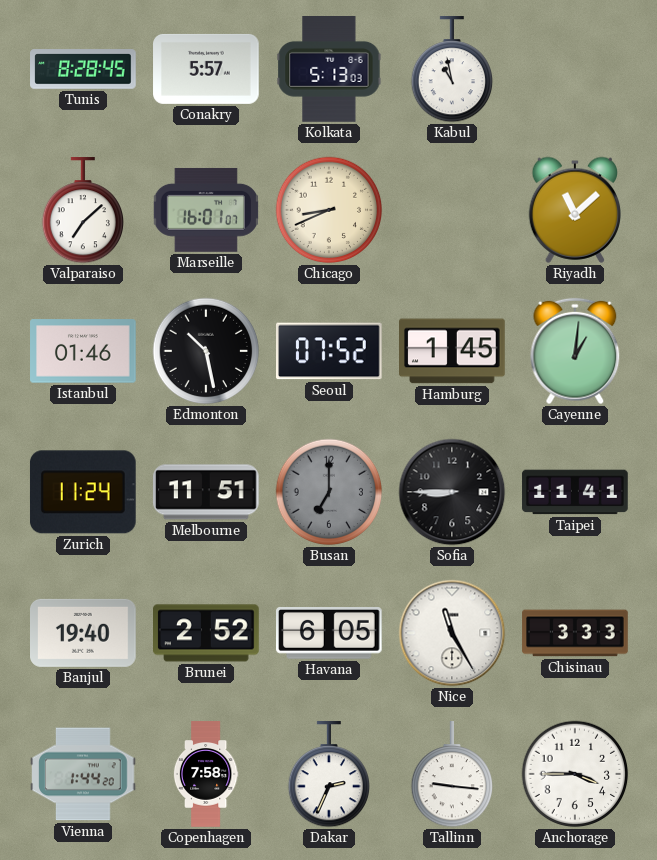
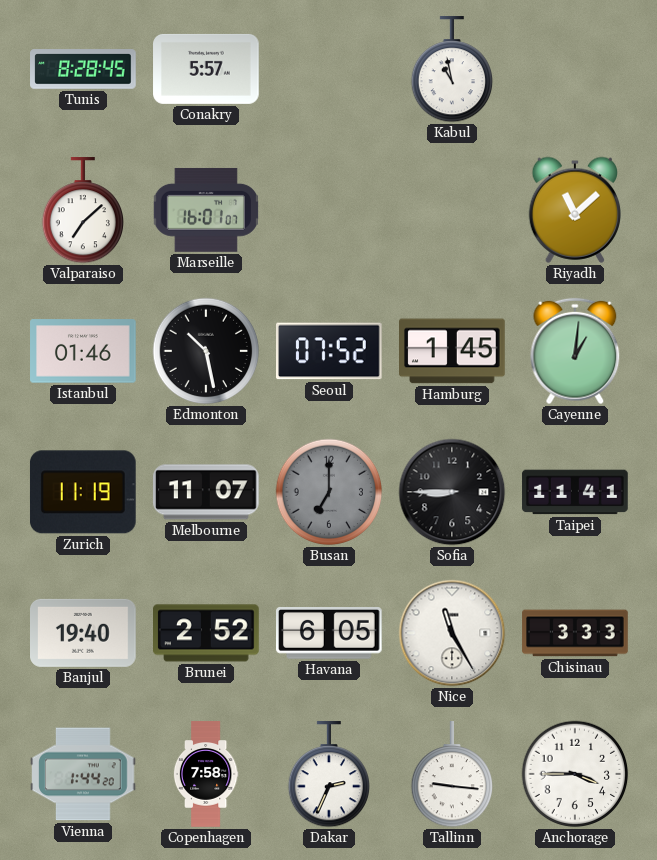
Kolkata: 5:13 -> none (329, 69)
Chicago: 8:41 -> none (329, 210)
Zurich: 11:24 -> 11:19 (83, 492)
Melbourne: 11:51 -> 11:07 (207, 492)
